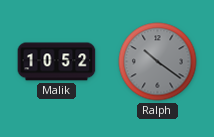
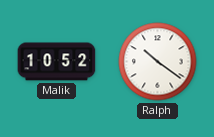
Ralph dial: grey -> white (158, 62)
